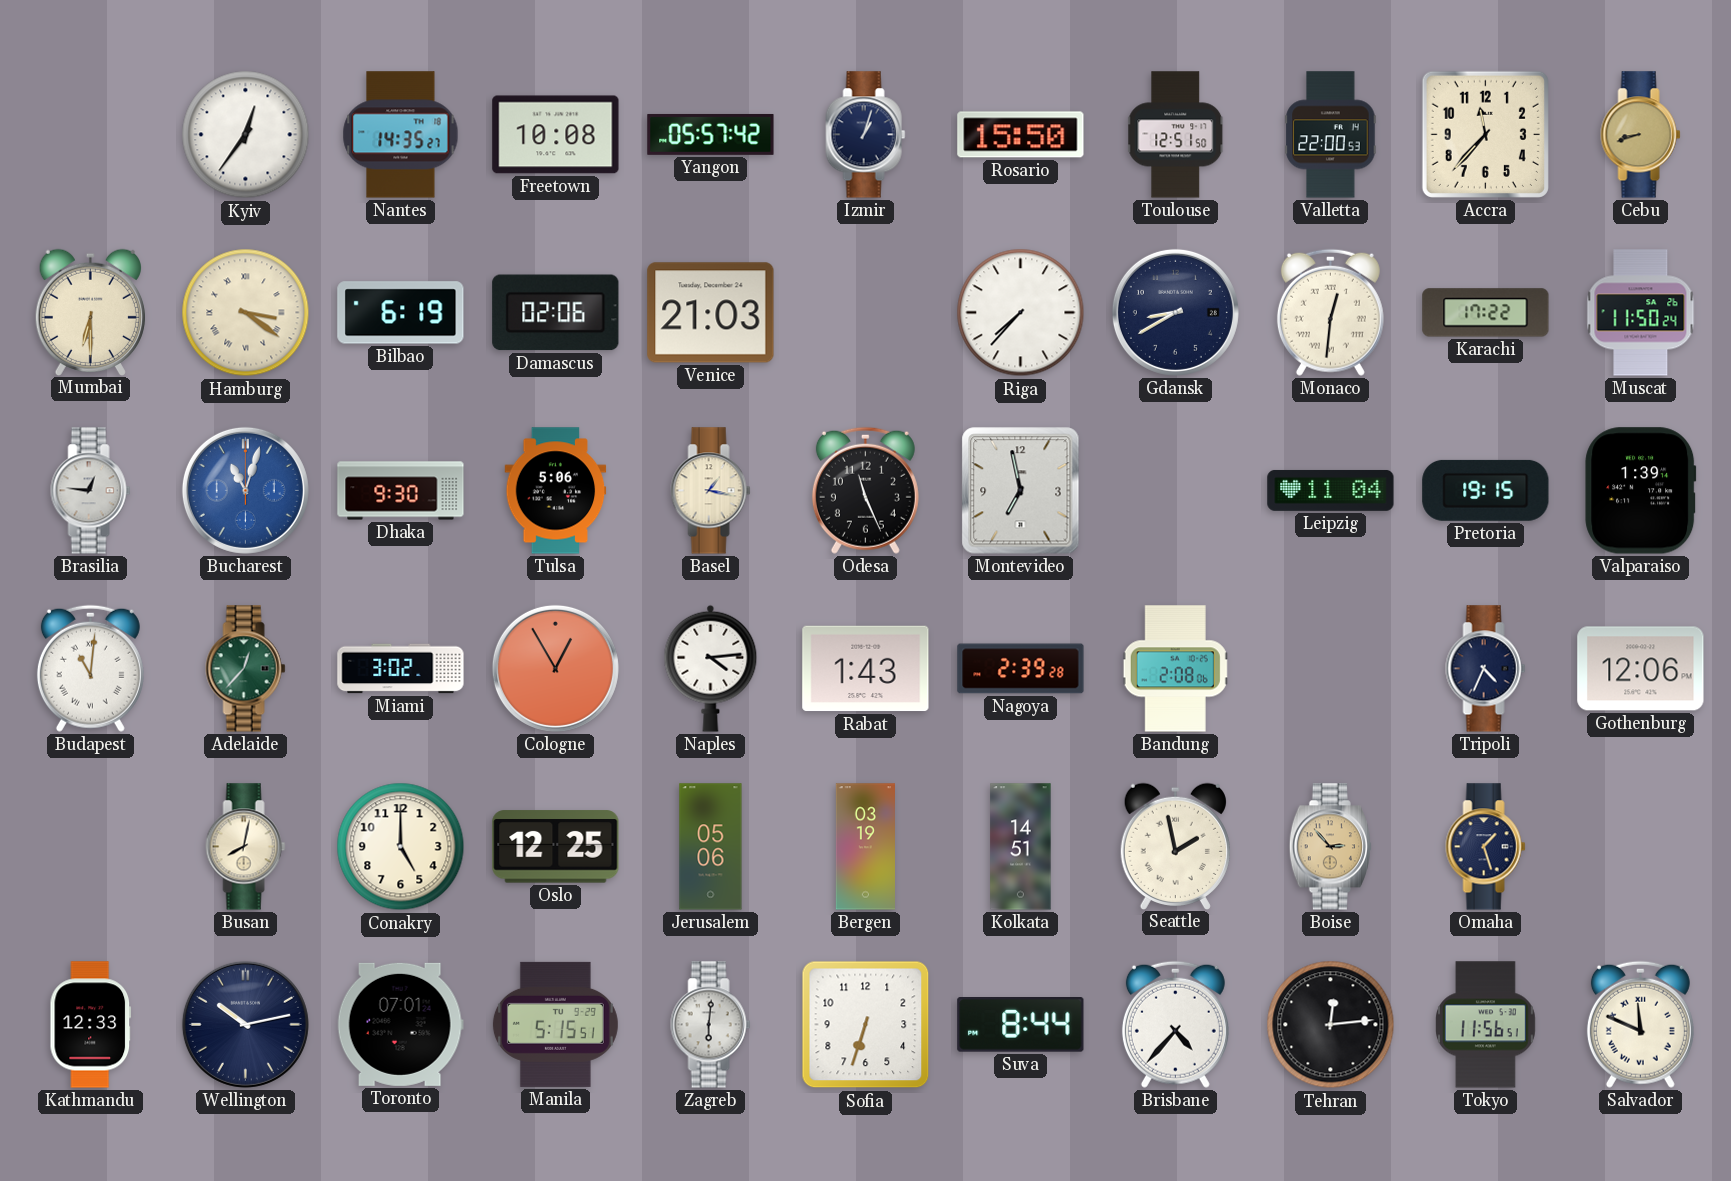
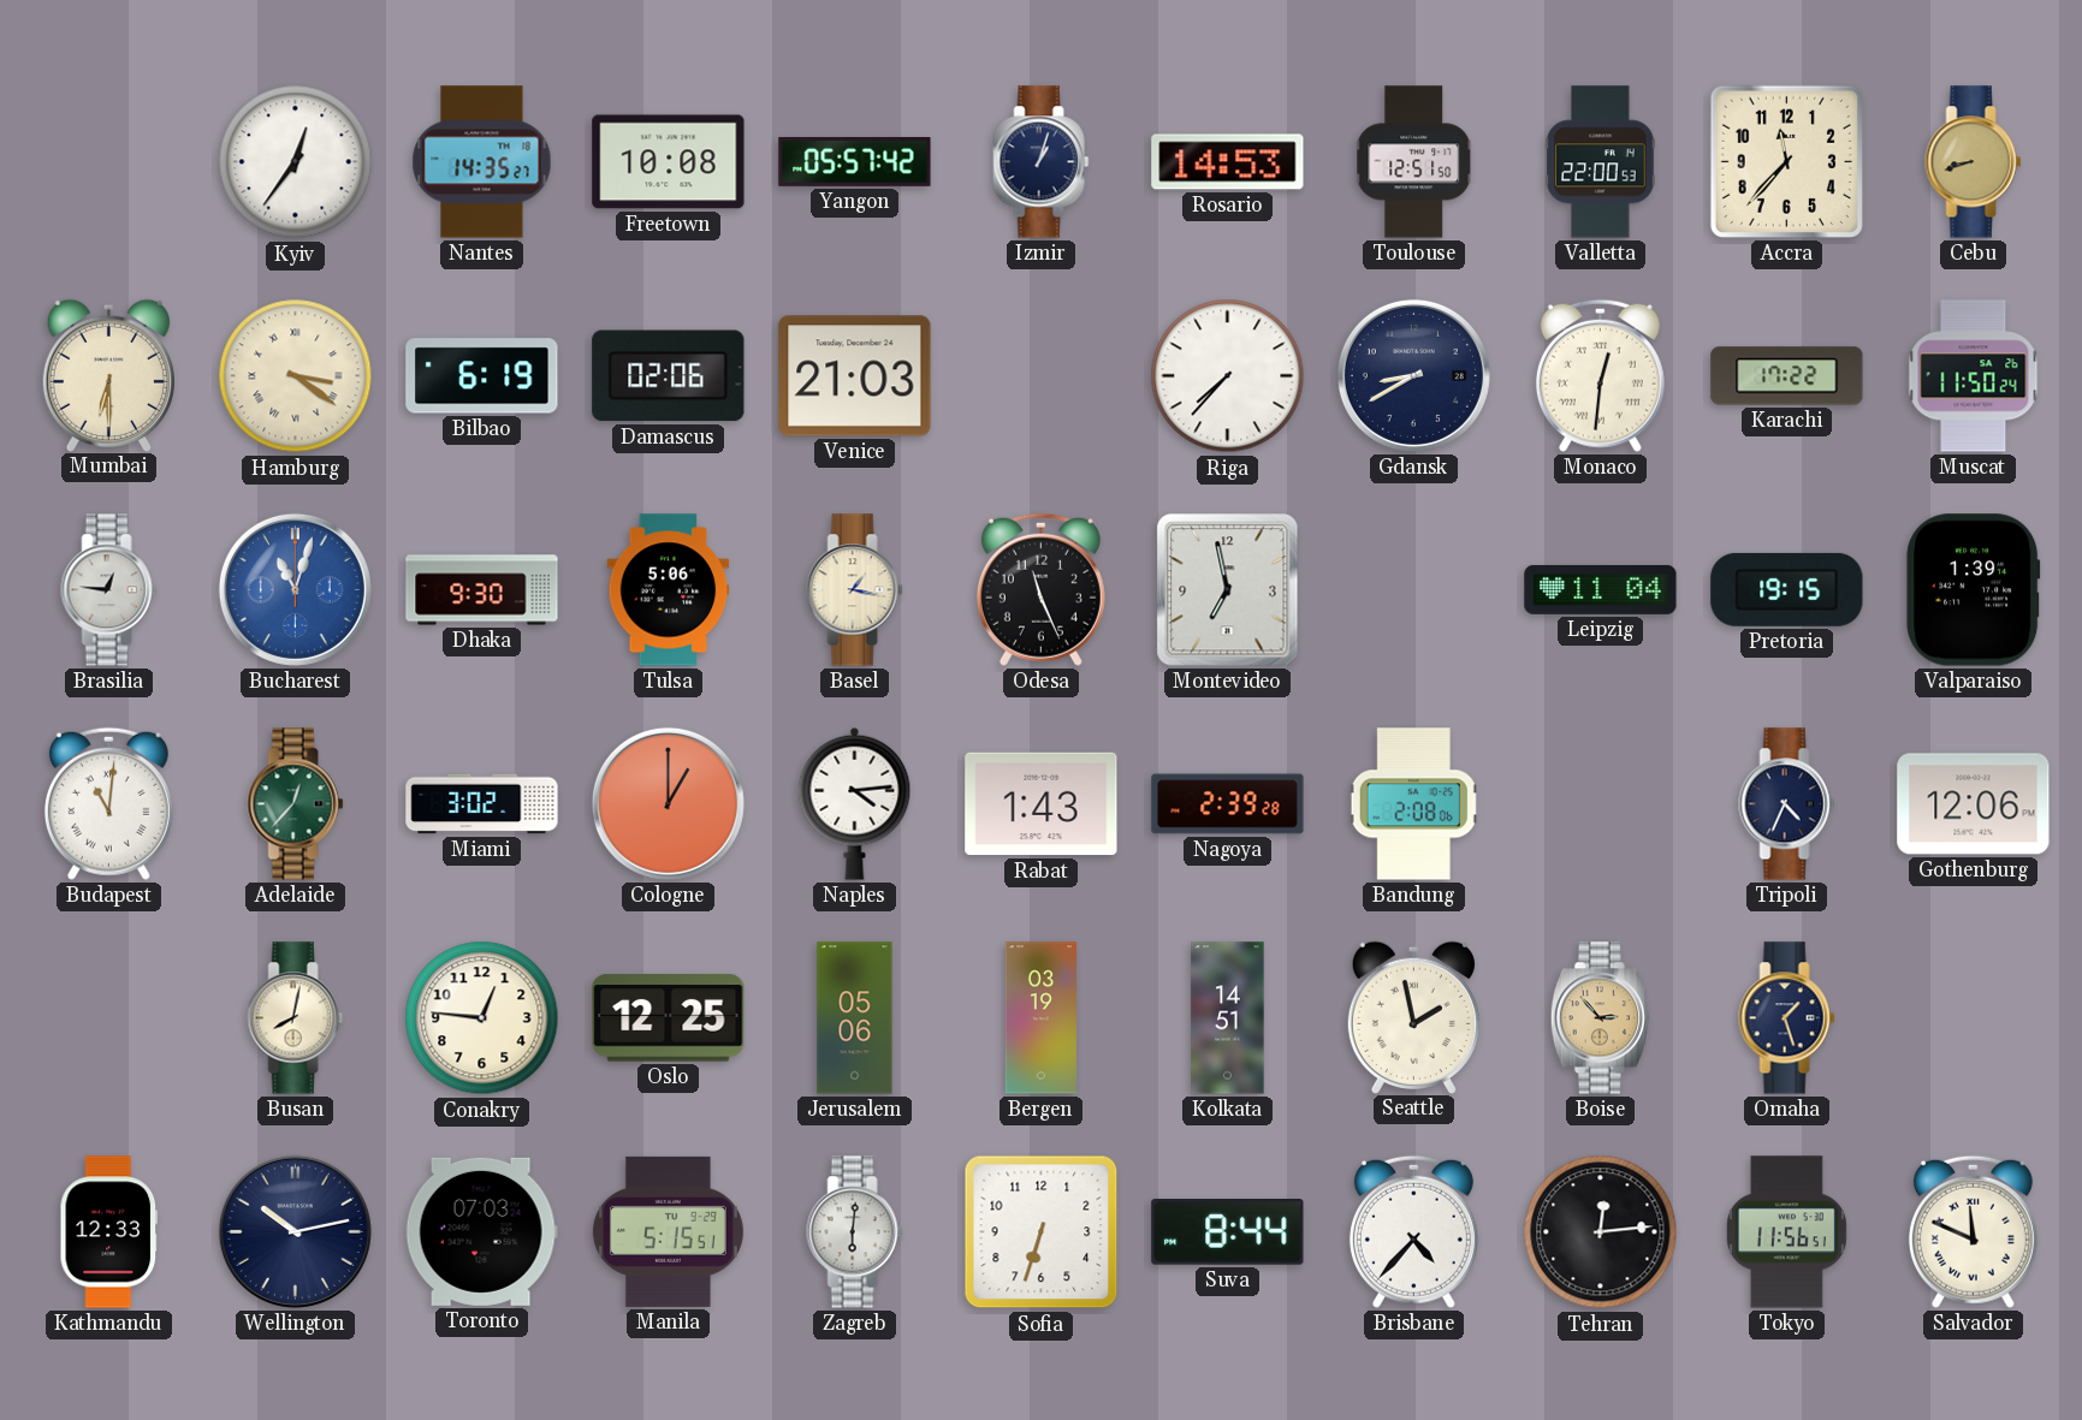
Rosario: 15:50 -> 14:53 (1228, 162)
Cologne: 12:55 -> 1:00 (668, 803)
Conakry: 5:00 -> 12:46 (482, 1018)
Toronto: 07:01 -> 07:03 (481, 1231)
